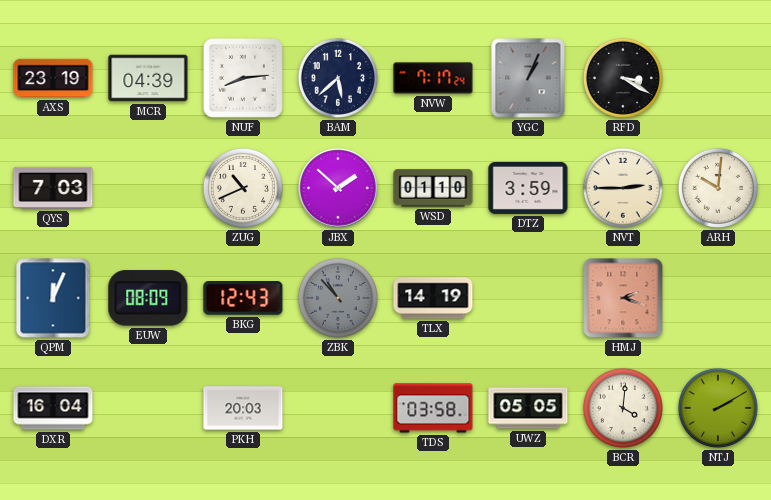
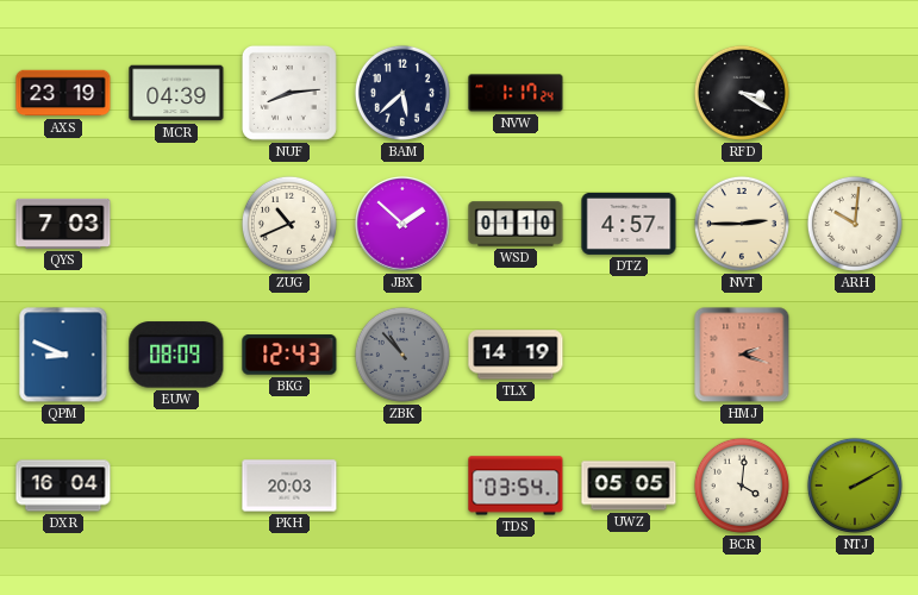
NVW: 7:17 -> 1:17 (516, 93)
YGC: 1:04 -> none (528, 78)
DTZ: 3:59 -> 4:57 (629, 224)
QPM: 12:04 -> 8:49 (63, 355)
TDS: 03:58 -> 03:54 (516, 486)
